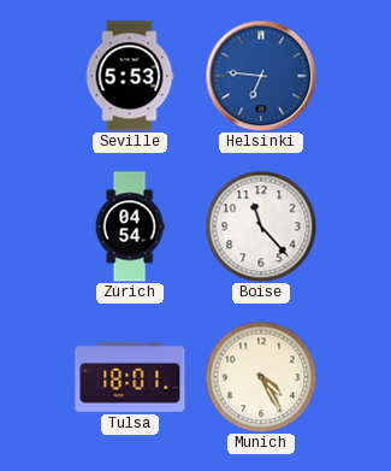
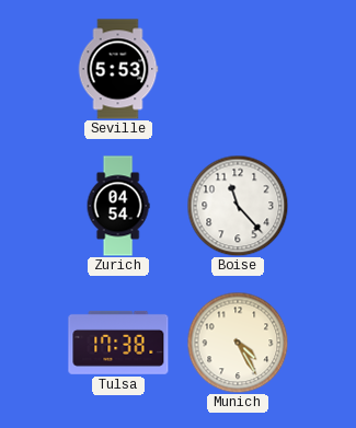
Helsinki: 6:46 -> none (261, 76)
Tulsa: 18:01 -> 17:38 (118, 343)
